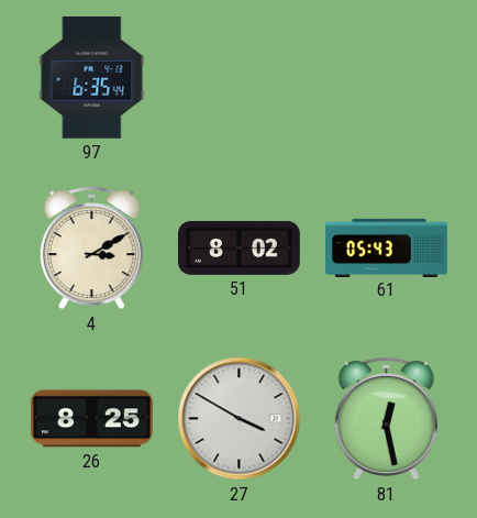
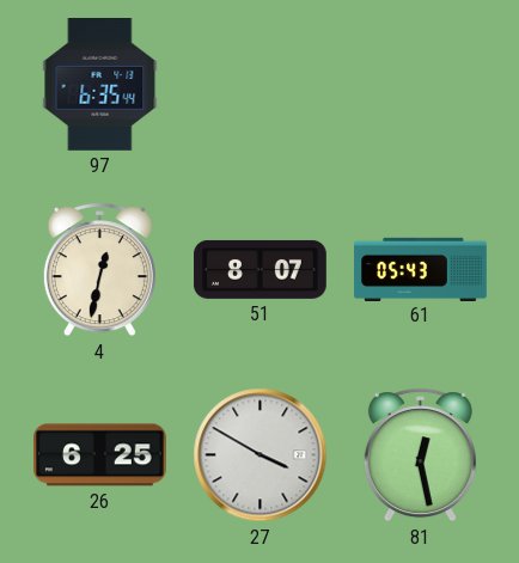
4: 3:10 -> 12:32 (99, 270)
51: 8:02 -> 8:07 (261, 269)
26: 8:25 -> 6:25 (100, 455)
